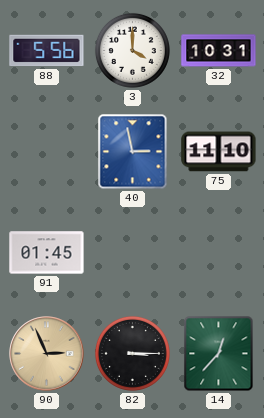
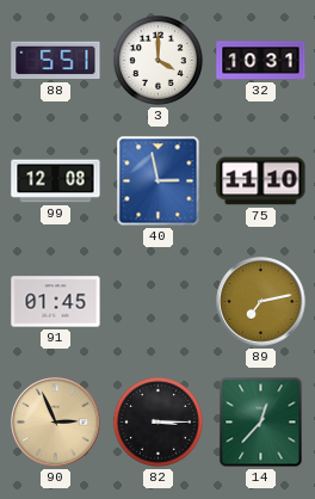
88: 5:56 -> 5:51 (56, 61)
99: none -> 12:08 (56, 181)
89: none -> 7:13 (261, 302)
